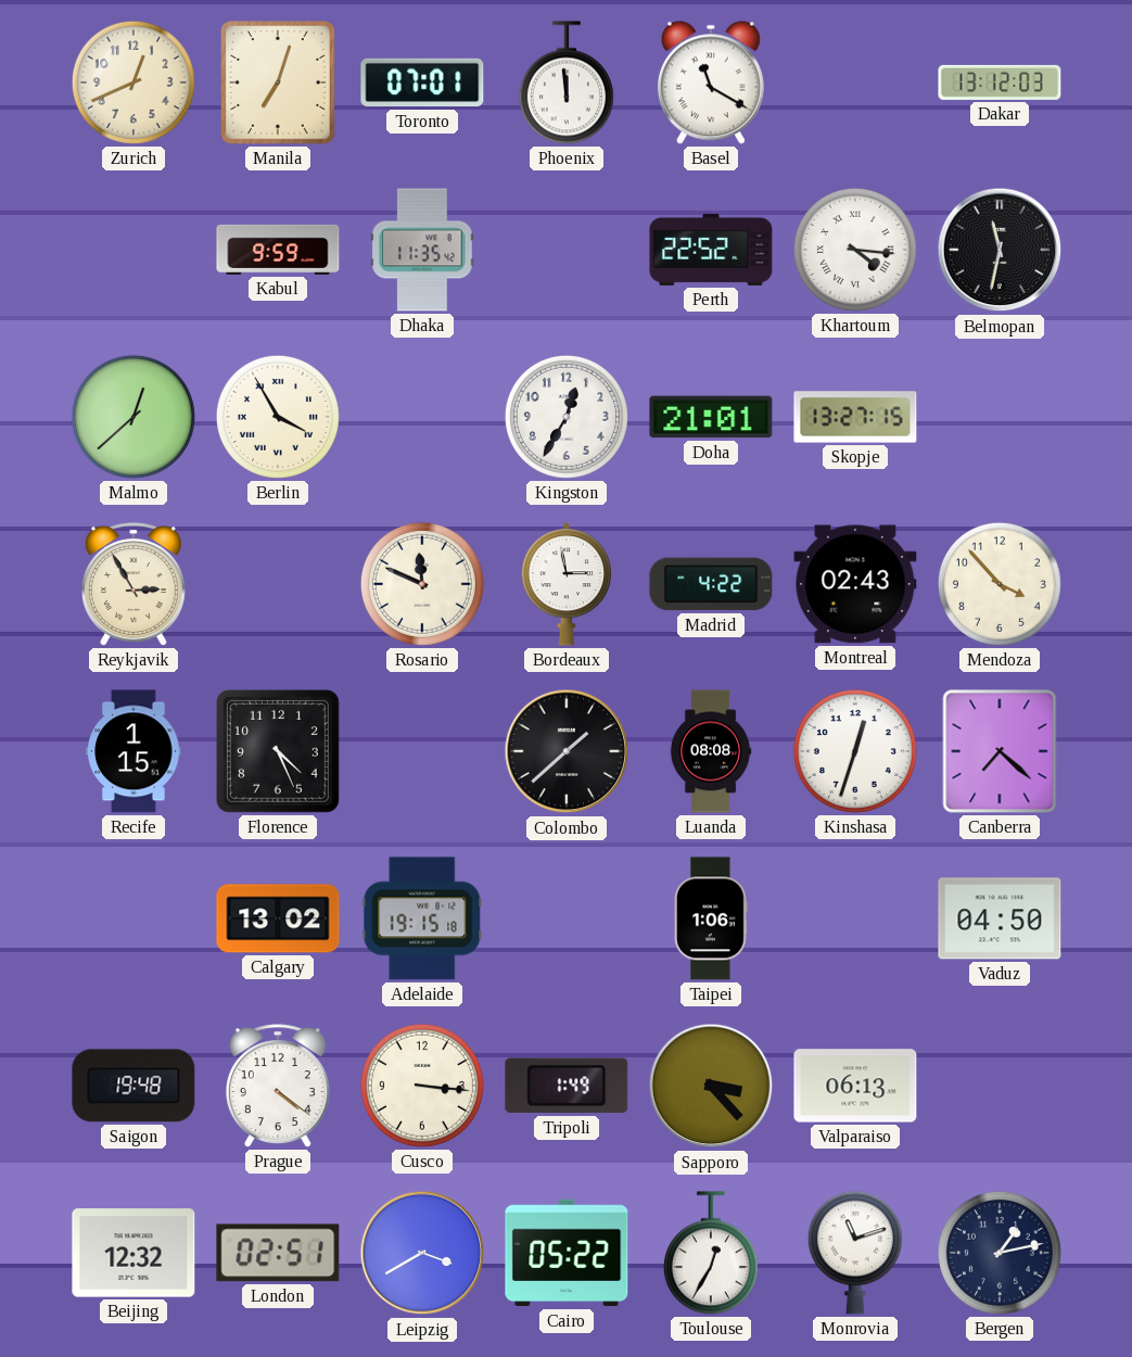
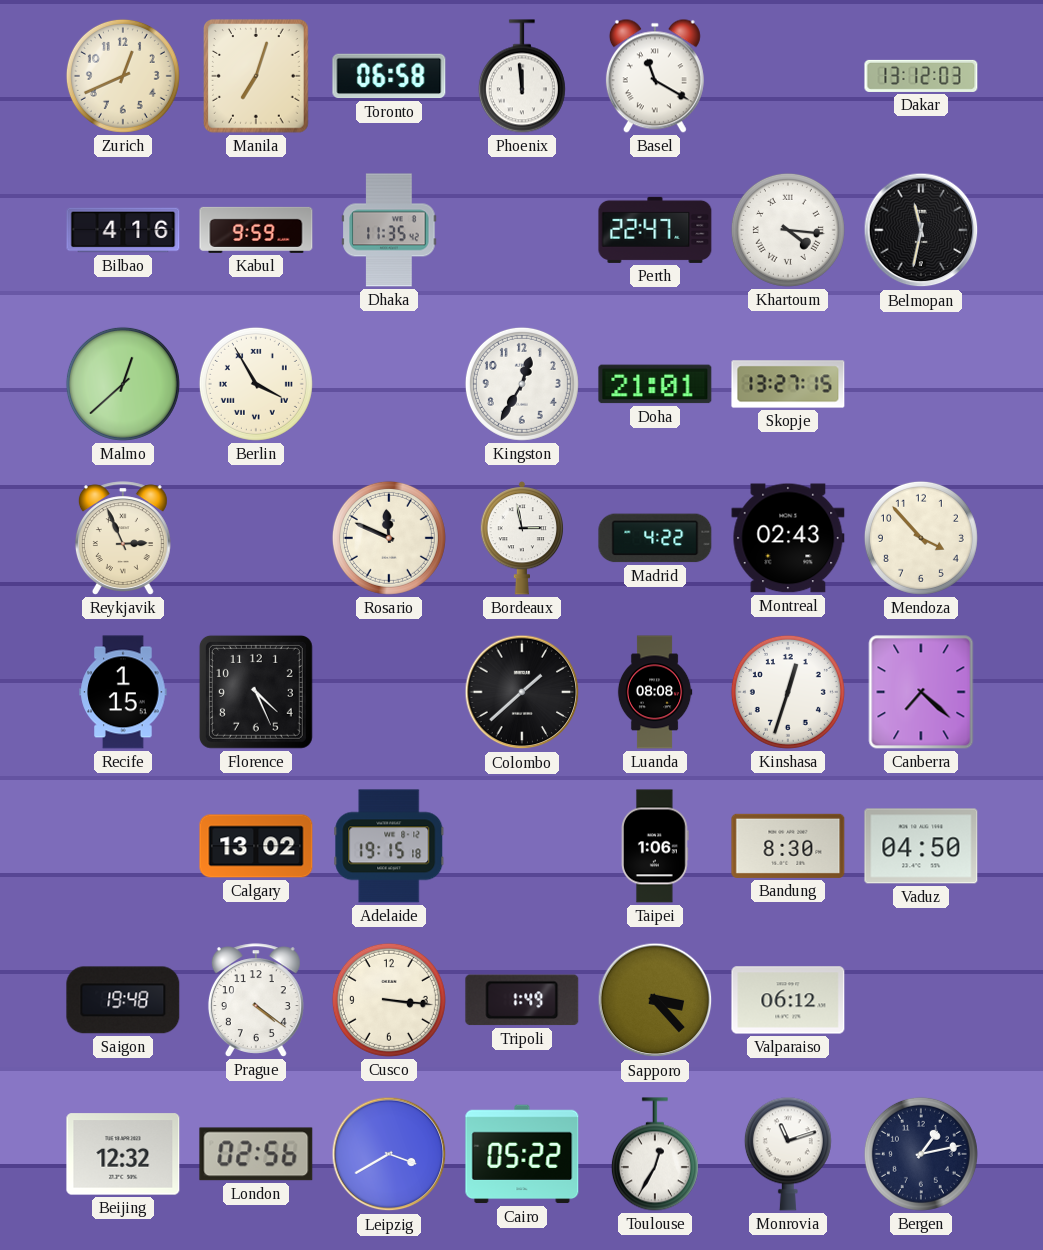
Toronto: 07:01 -> 06:58 (389, 76)
Bilbao: none -> 4:16 (123, 230)
Perth: 22:52 -> 22:47 (655, 230)
Reykjavik: 2:55 -> 2:56 (123, 538)
Bandung: none -> 8:30 (788, 846)
Valparaiso: 06:13 -> 06:12 (788, 1000)
London: 02:51 -> 02:56 (256, 1154)
